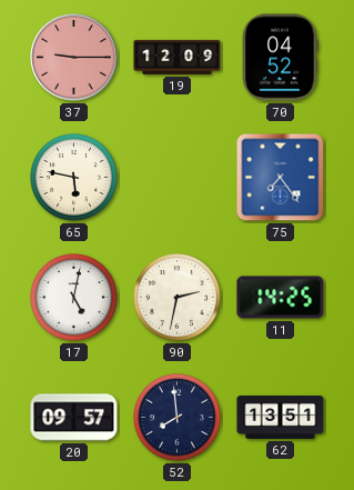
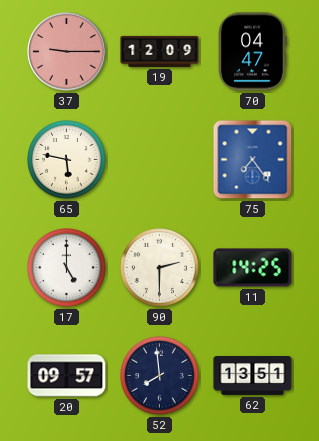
70: 04:52 -> 04:47 (252, 52)
17: 5:02 -> 5:00 (67, 268)
90: 2:32 -> 2:30 (160, 268)
